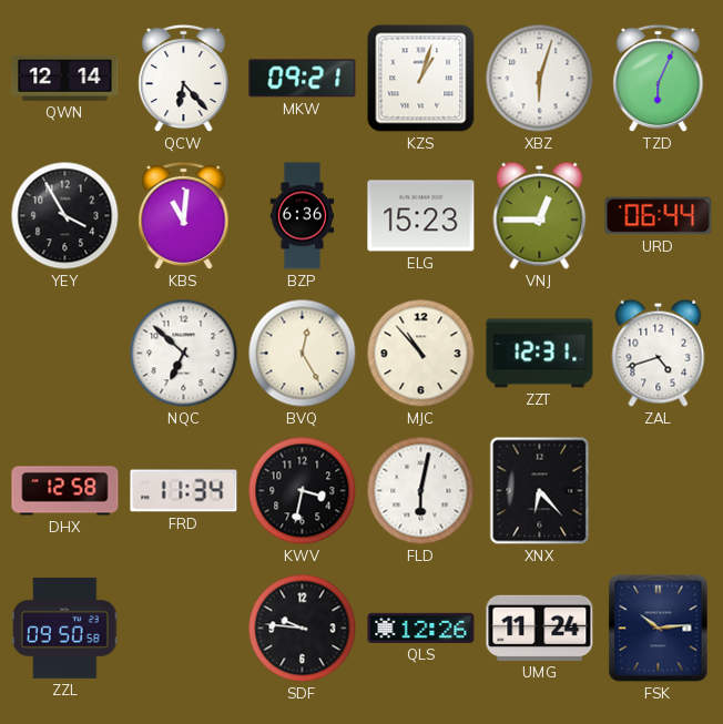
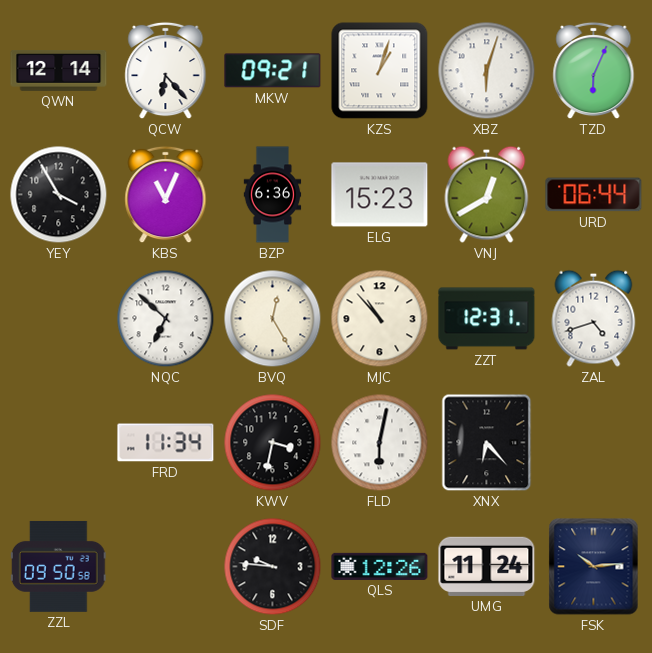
KBS: 11:01 -> 11:04 (166, 195)
VNJ: 12:45 -> 12:40 (487, 194)
DHX: 12:58 -> none (65, 491)
